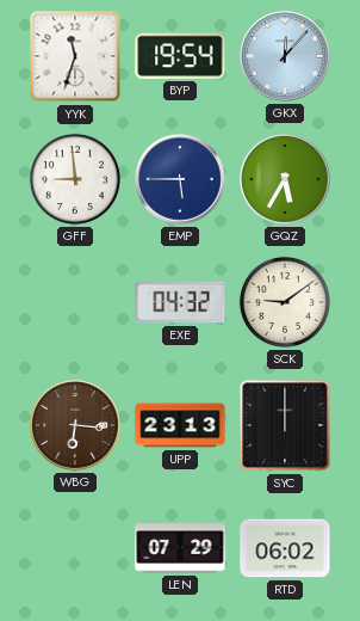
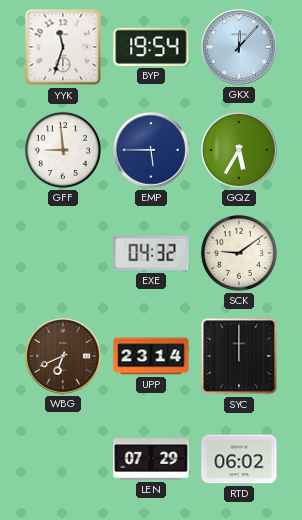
WBG: 6:16 -> 6:41 (63, 356)
UPP: 23:13 -> 23:14 (151, 356)
